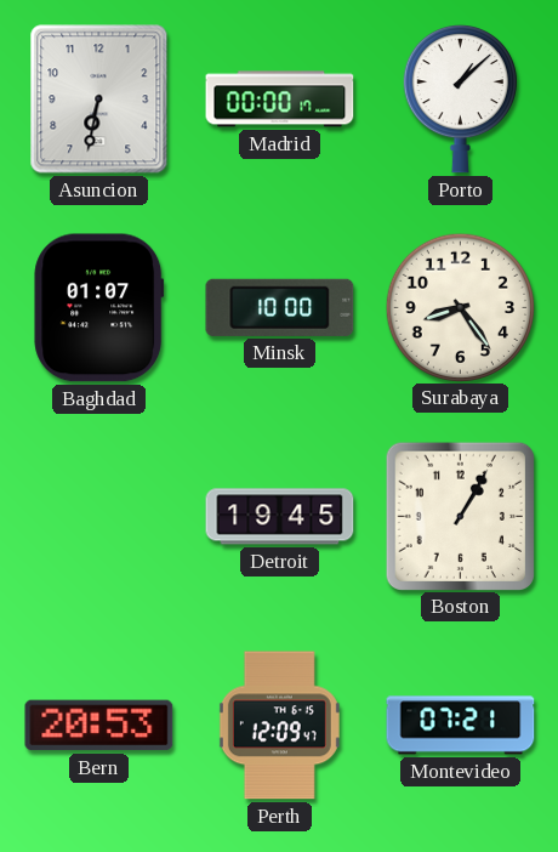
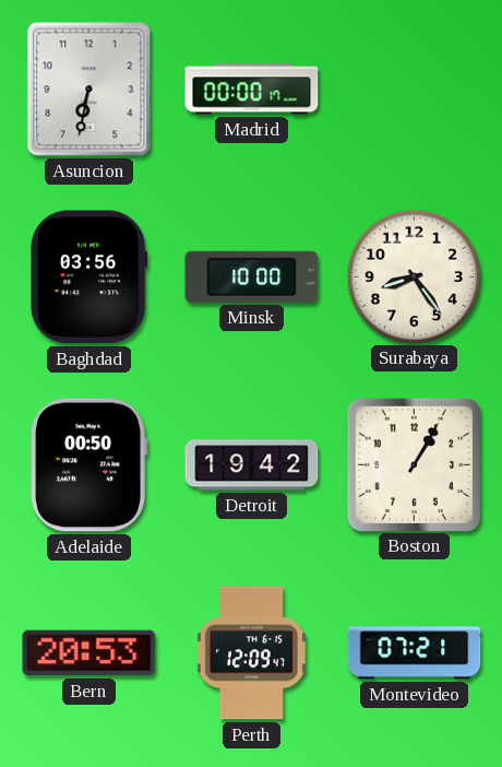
Porto: 1:08 -> none (460, 98)
Baghdad: 01:07 -> 03:56 (89, 278)
Adelaide: none -> 00:50 (88, 465)
Detroit: 19:45 -> 19:42 (252, 465)
